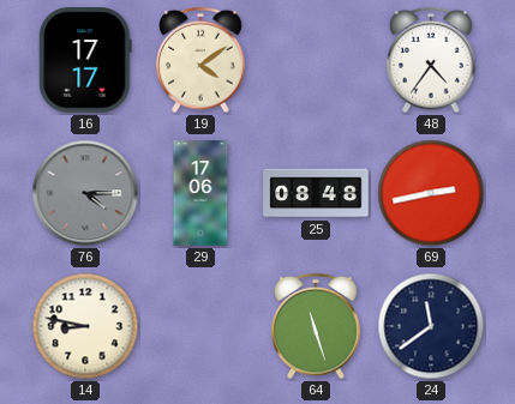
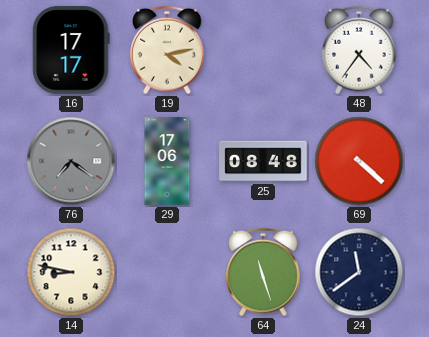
19: 4:09 -> 4:13 (167, 50)
76: 4:15 -> 7:21 (71, 161)
69: 2:43 -> 4:22 (359, 161)
